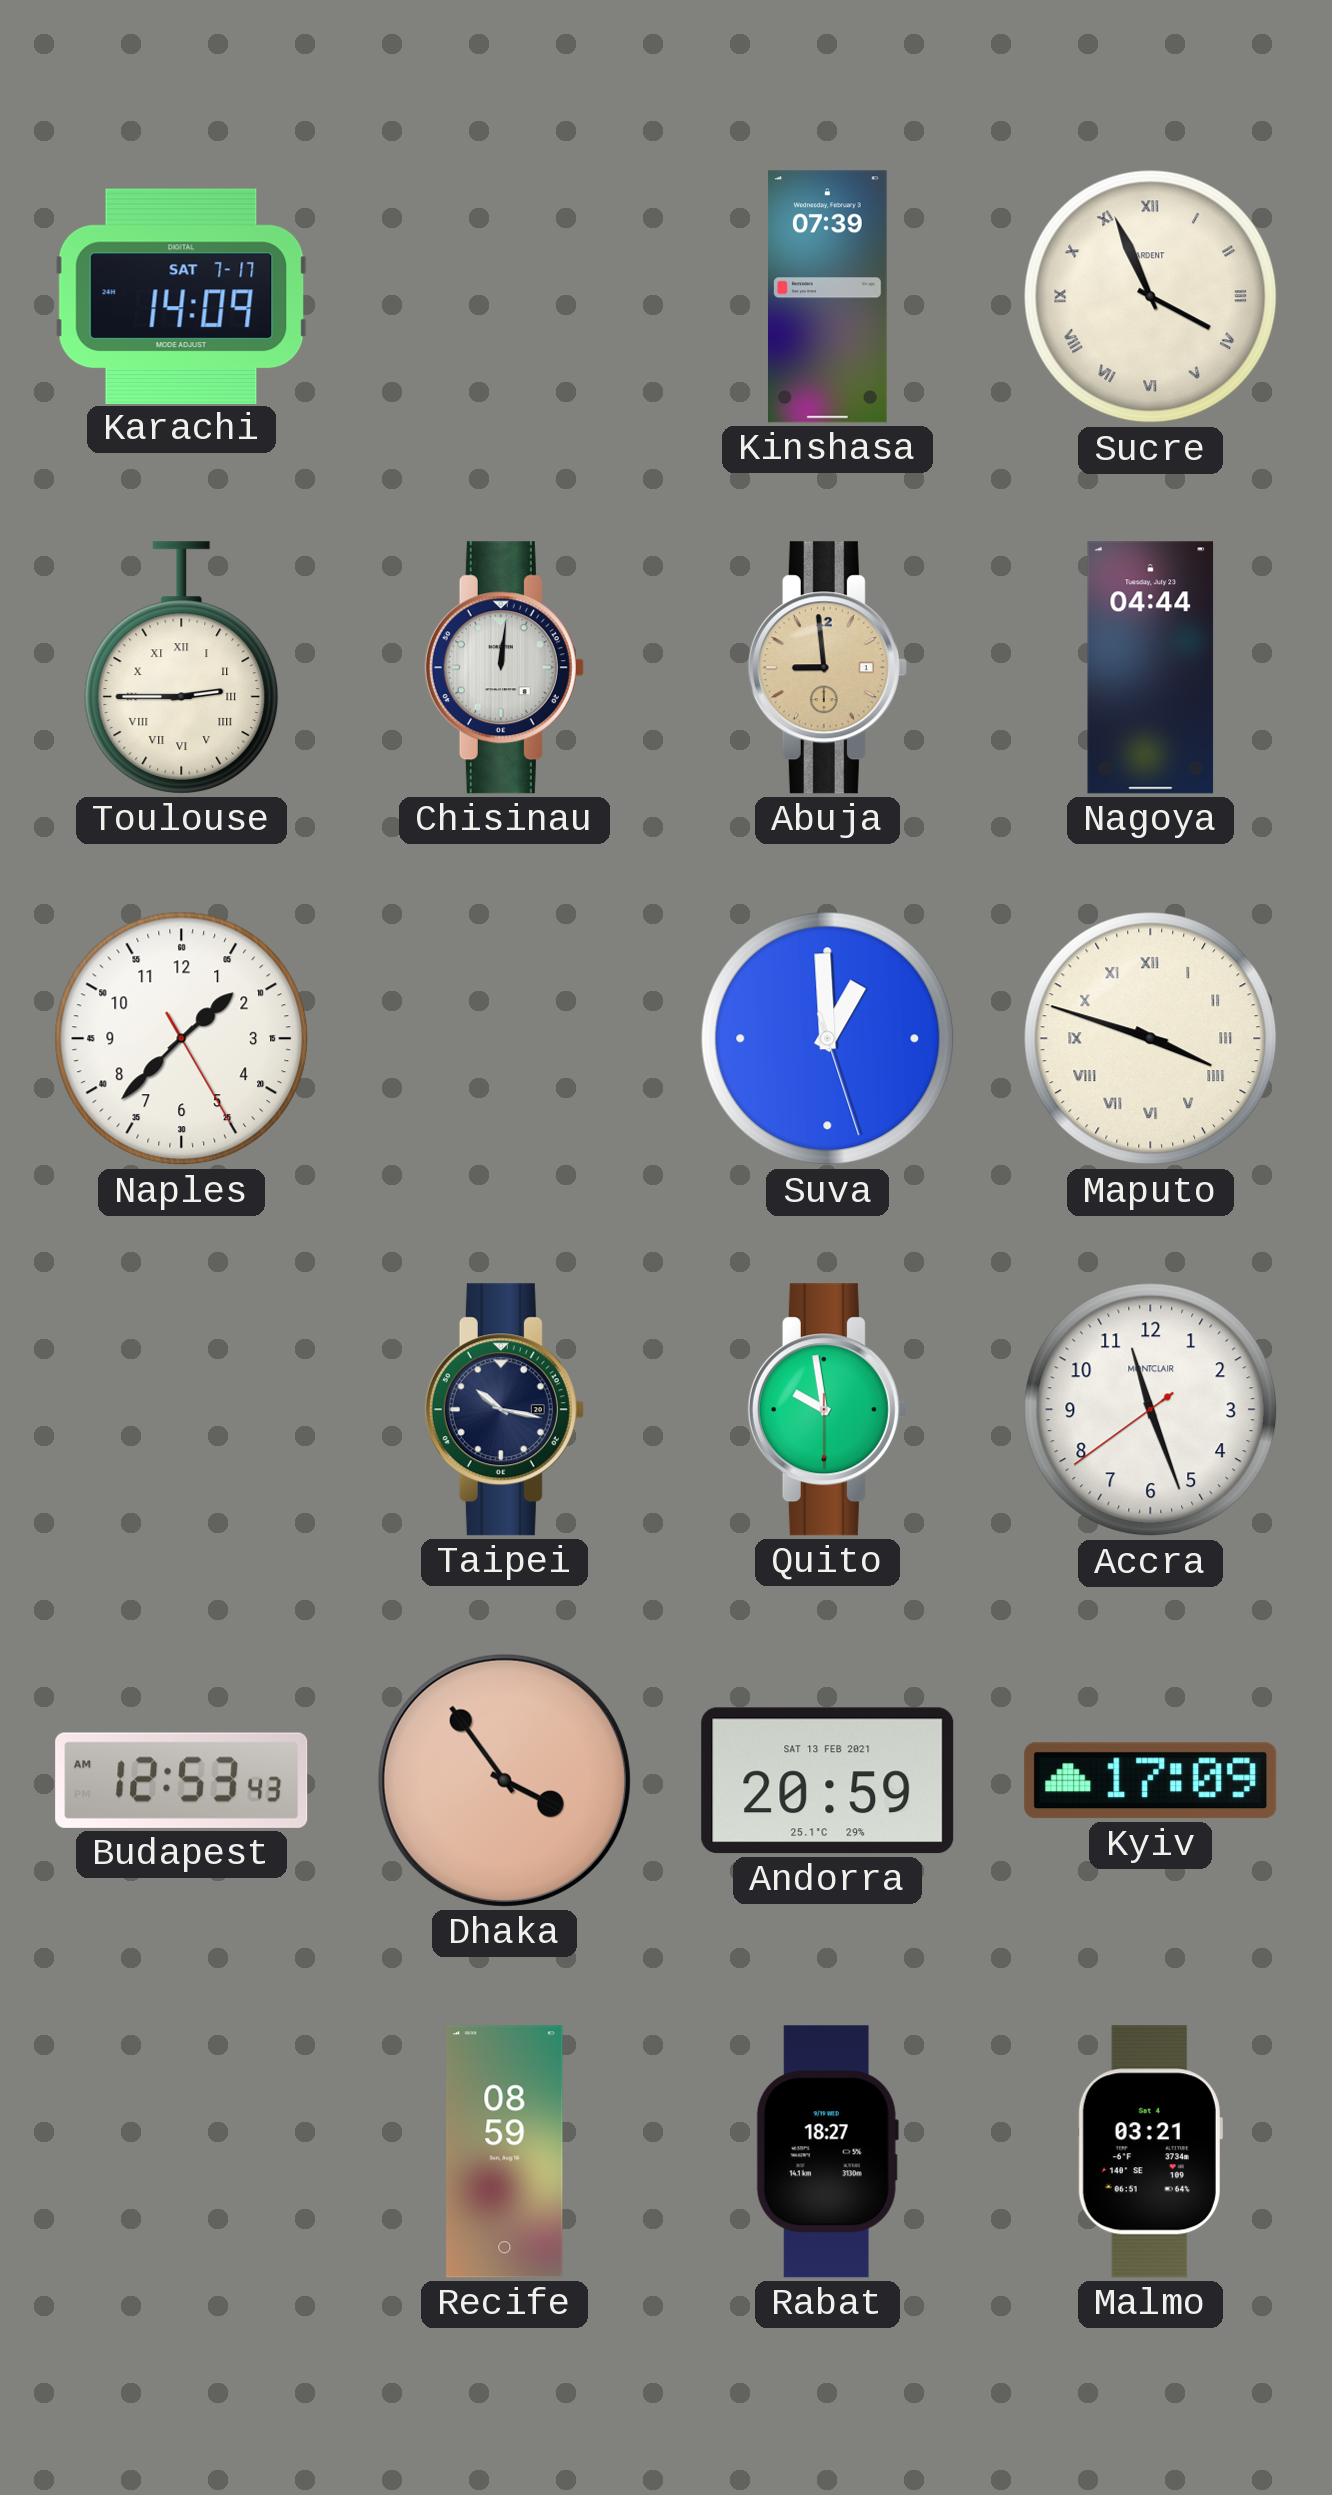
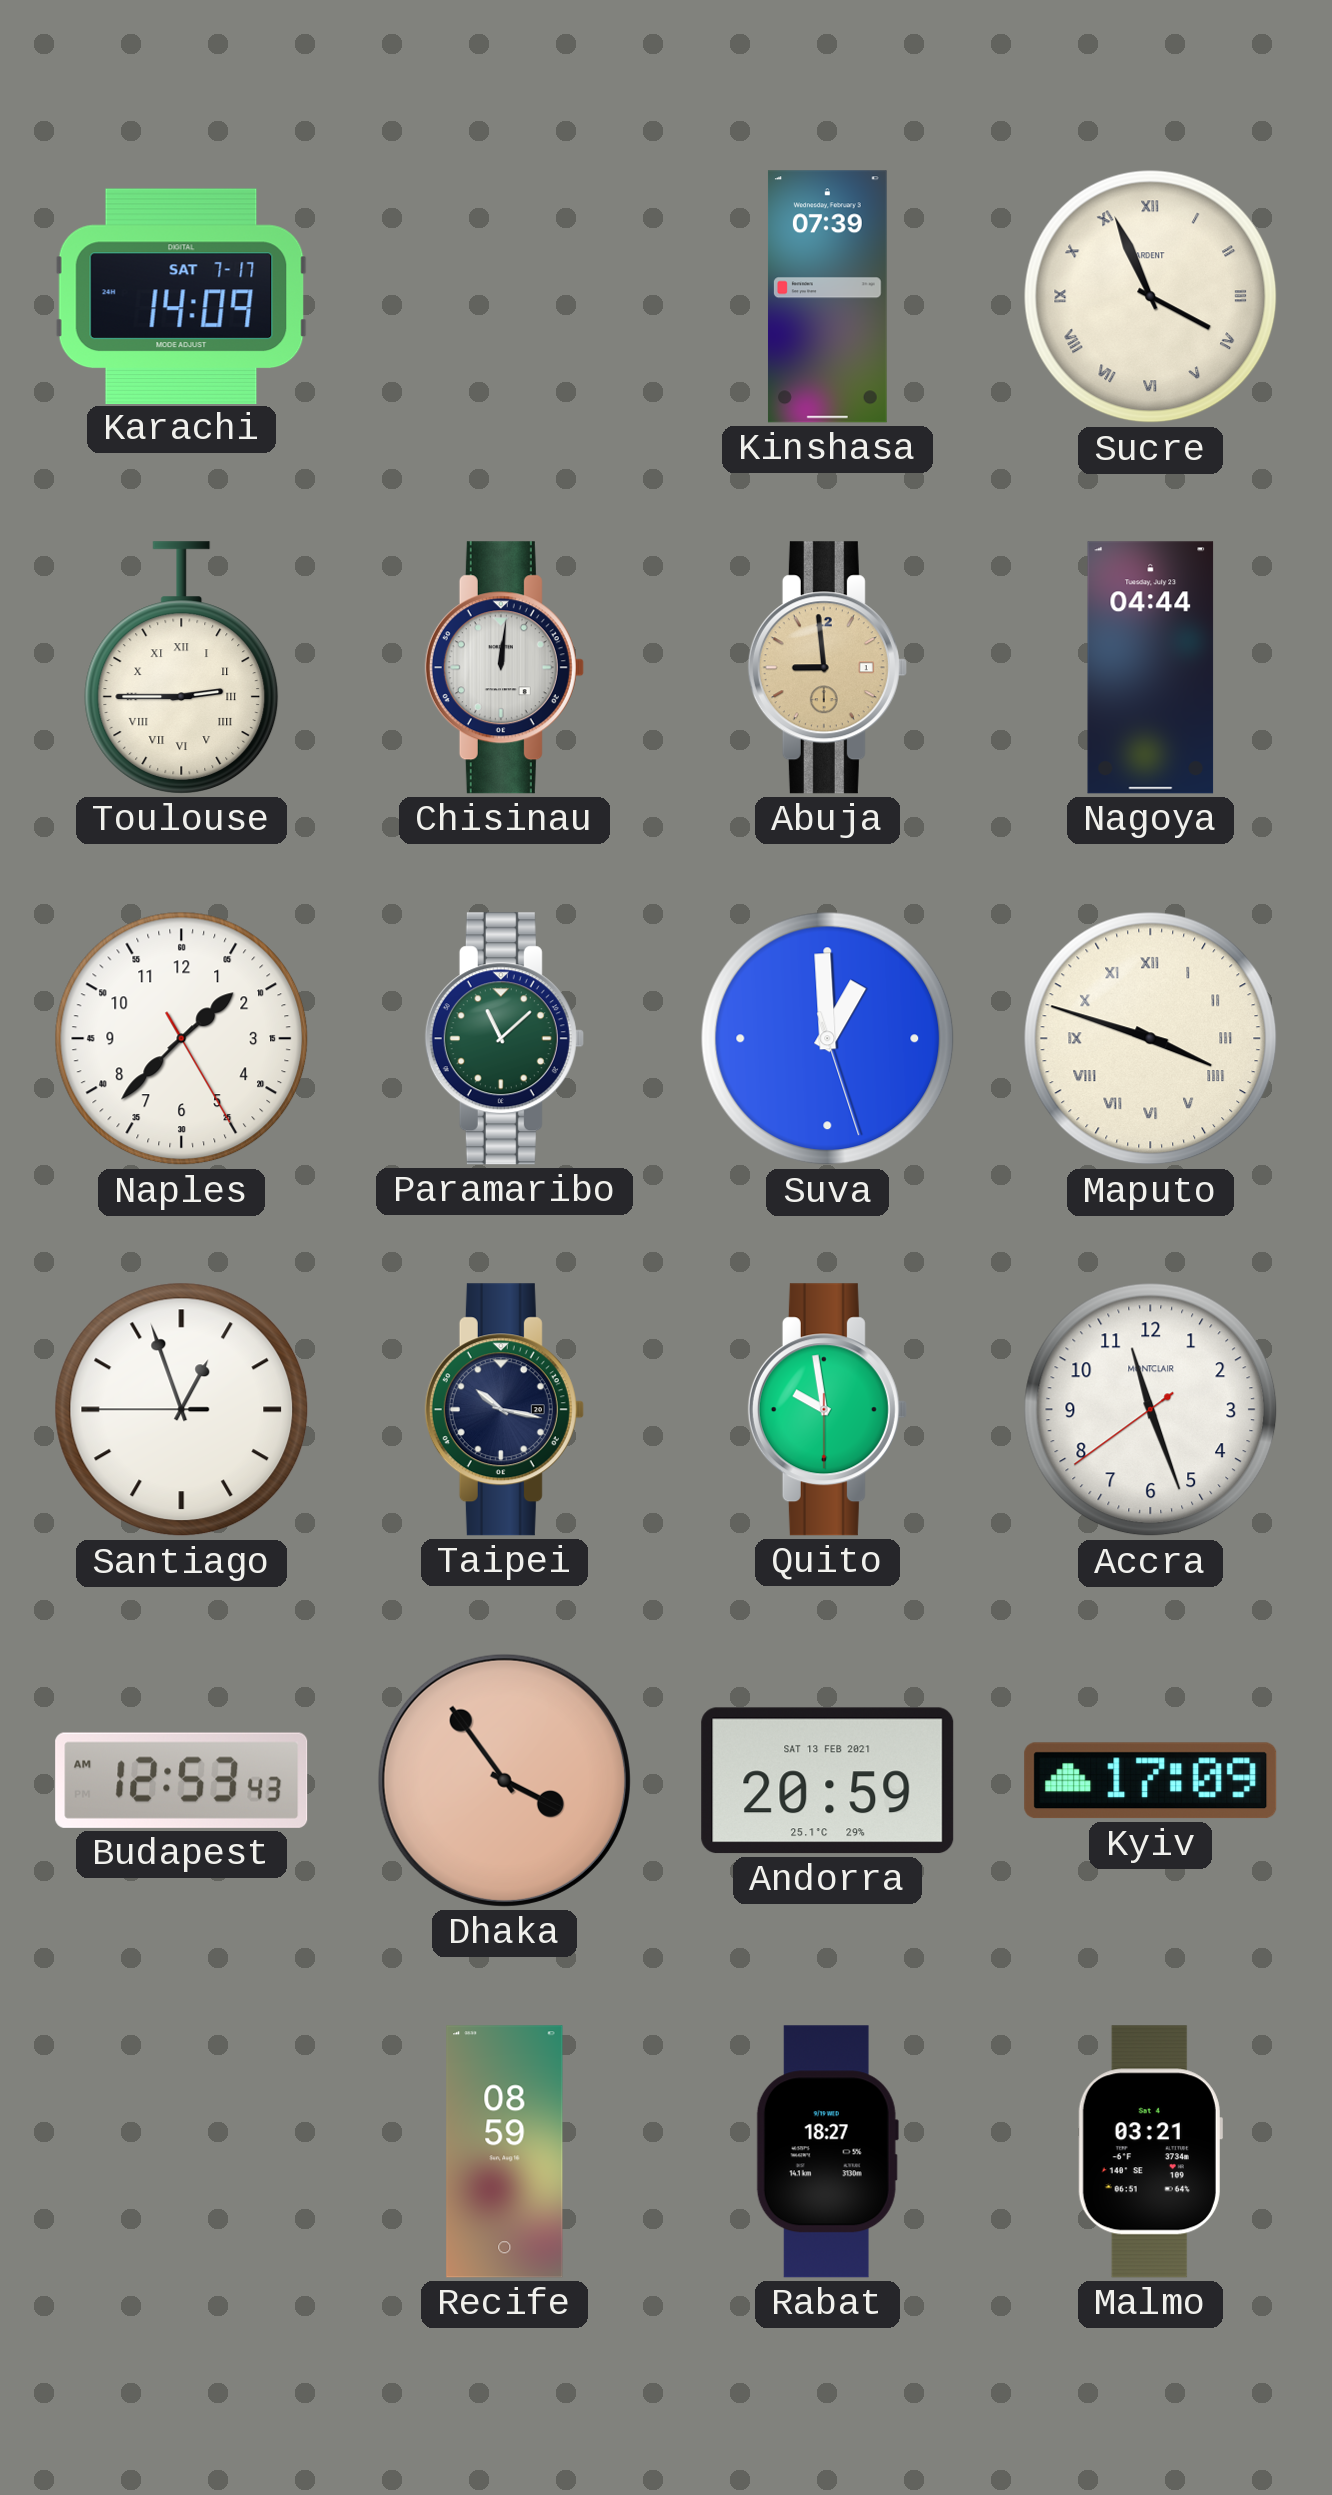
Paramaribo: none -> 11:08 (504, 1039)
Santiago: none -> 12:56 (182, 1410)
